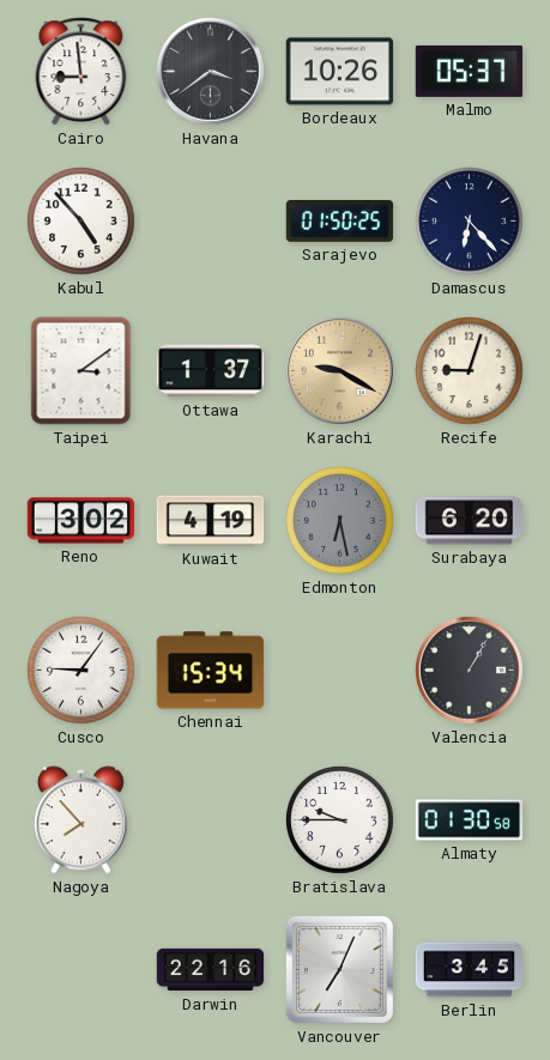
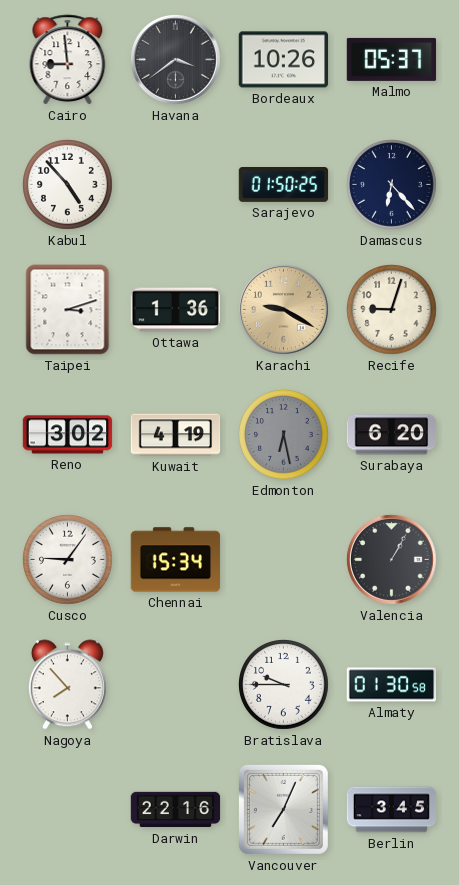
Taipei: 3:09 -> 3:12 (68, 310)
Ottawa: 1:37 -> 1:36 (176, 310)
